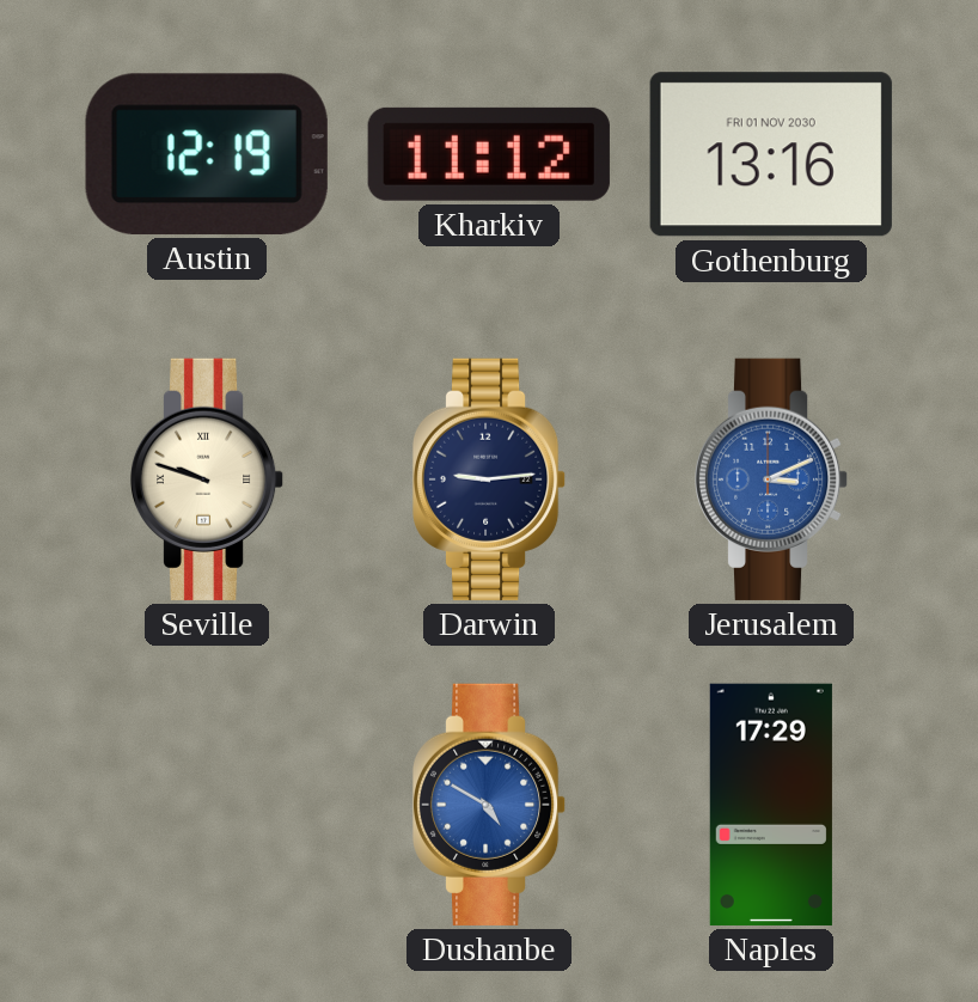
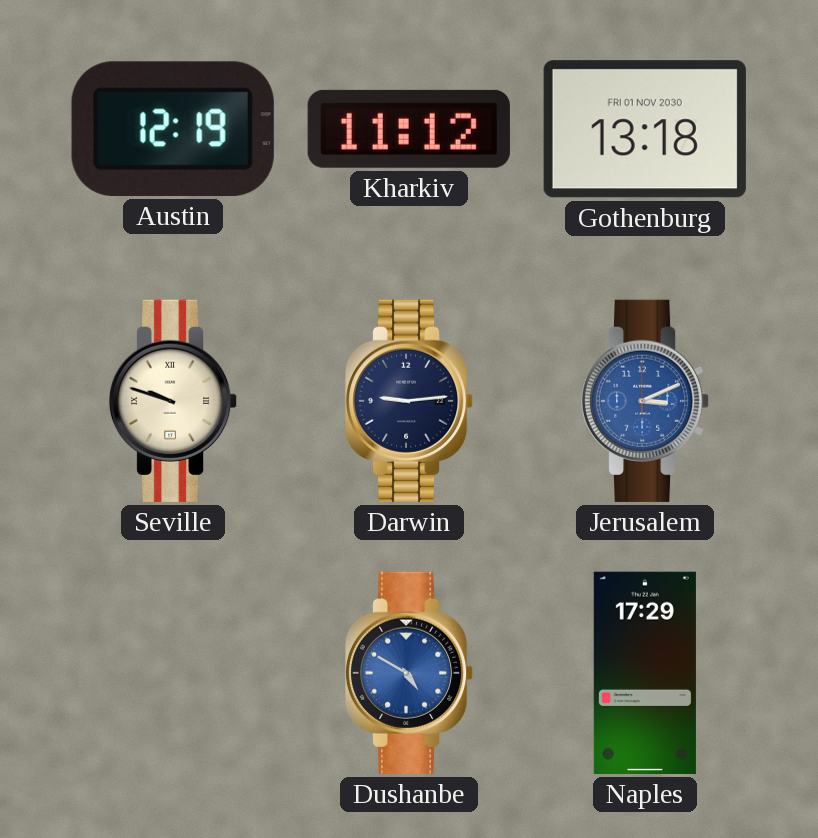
Gothenburg: 13:16 -> 13:18 (645, 129)
